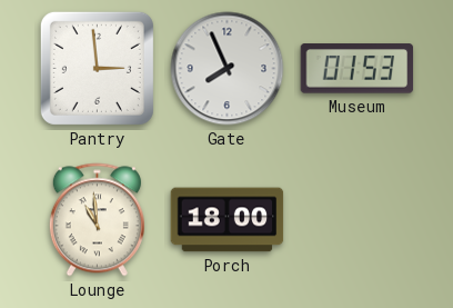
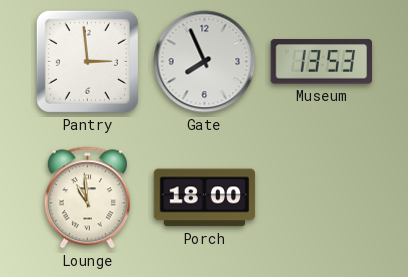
Museum: 01:53 -> 13:53 (322, 62)
